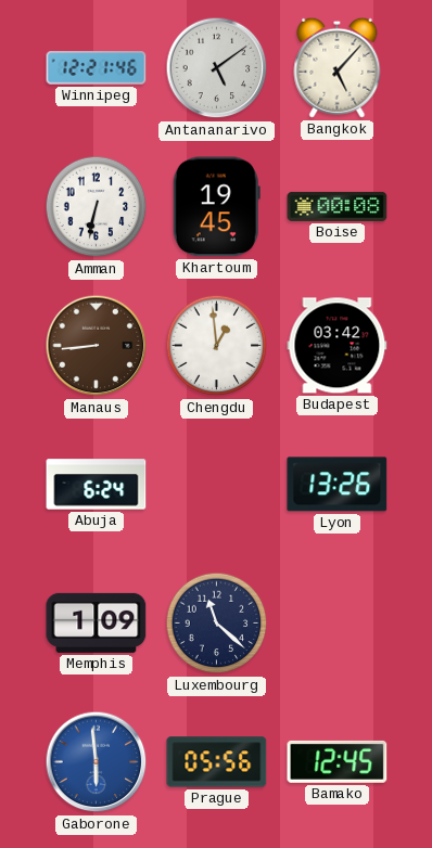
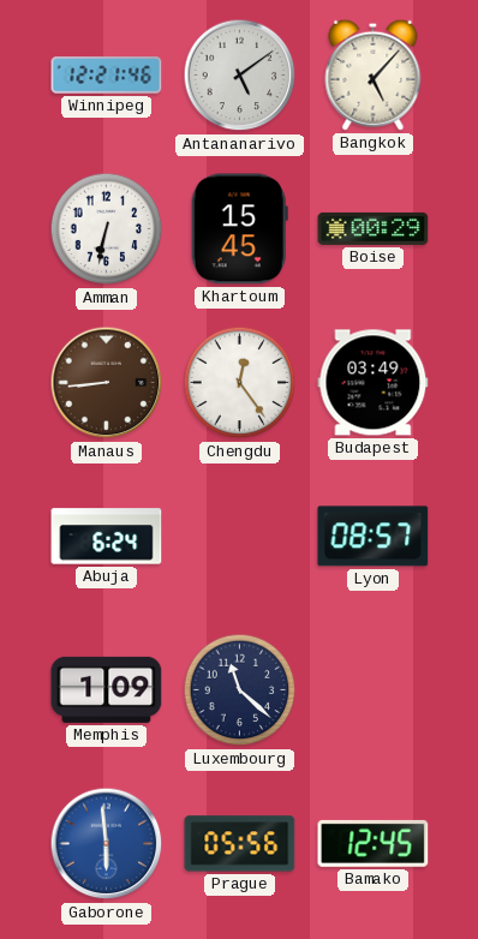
Khartoum: 19:45 -> 15:45 (239, 229)
Boise: 00:08 -> 00:29 (374, 228)
Chengdu: 12:59 -> 12:24 (240, 383)
Budapest: 03:42 -> 03:49 (374, 383)
Lyon: 13:26 -> 08:57 (374, 537)
